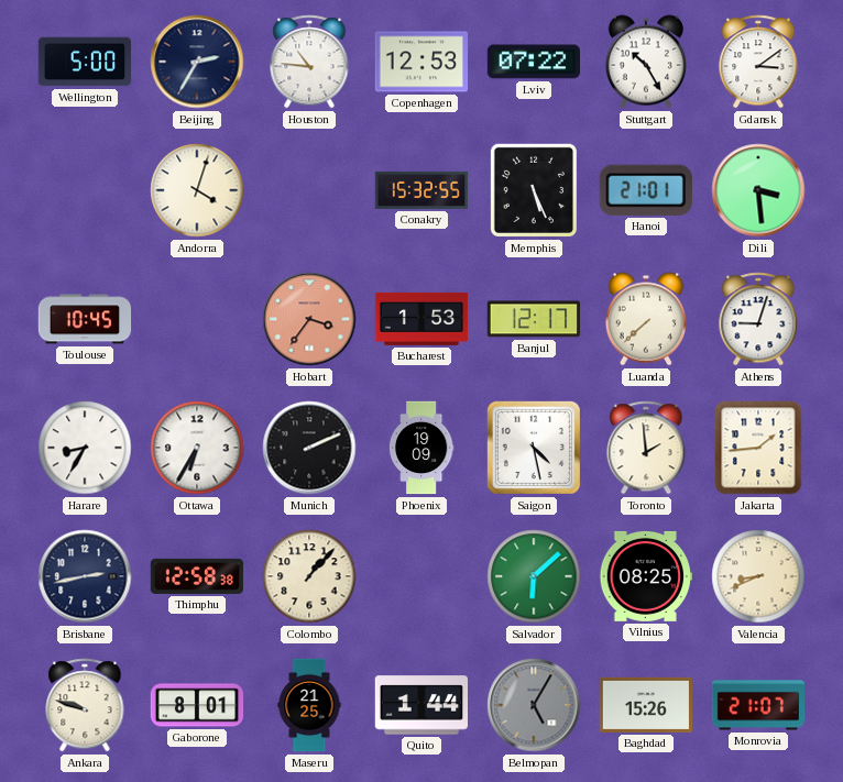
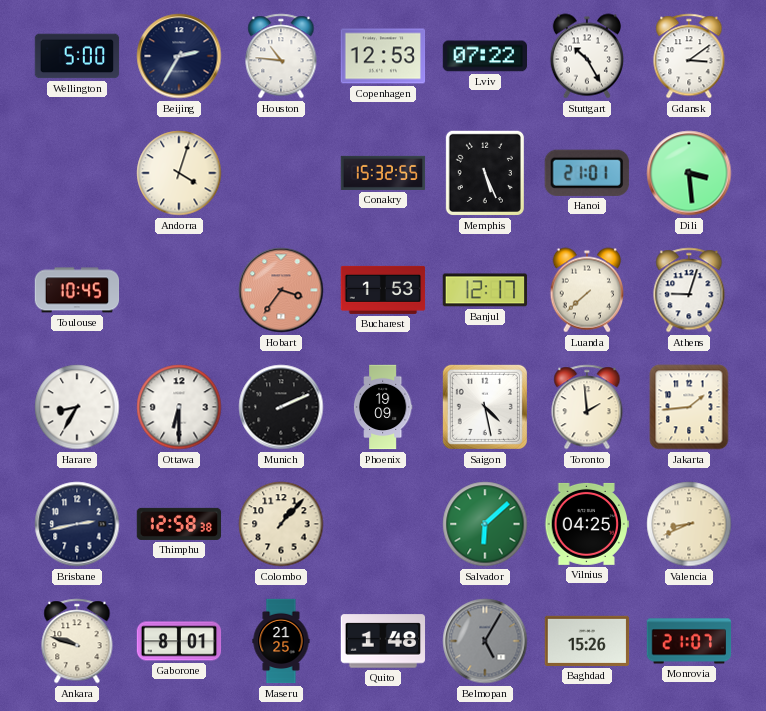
Ottawa: 6:35 -> 6:30 (179, 407)
Vilnius: 08:25 -> 04:25 (587, 524)
Quito: 1:44 -> 1:48 (383, 641)
